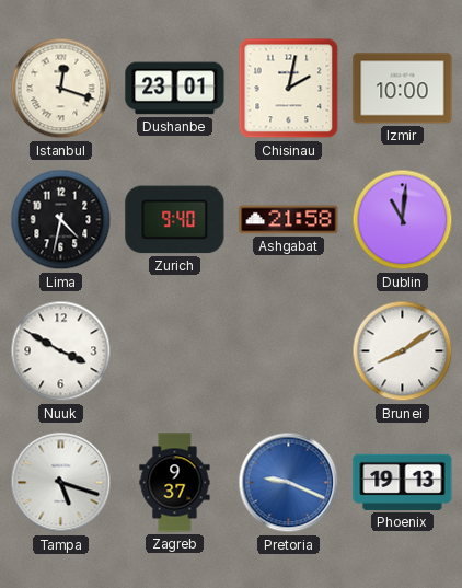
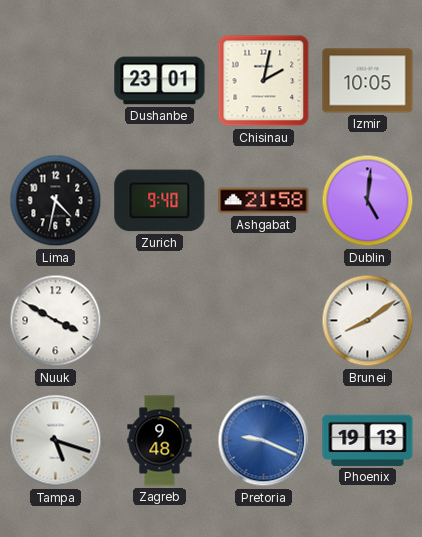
Istanbul: 12:18 -> none (61, 89)
Izmir: 10:00 -> 10:05 (368, 81)
Dublin: 11:01 -> 5:01 (368, 201)
Zagreb: 9:37 -> 9:48 (160, 441)
